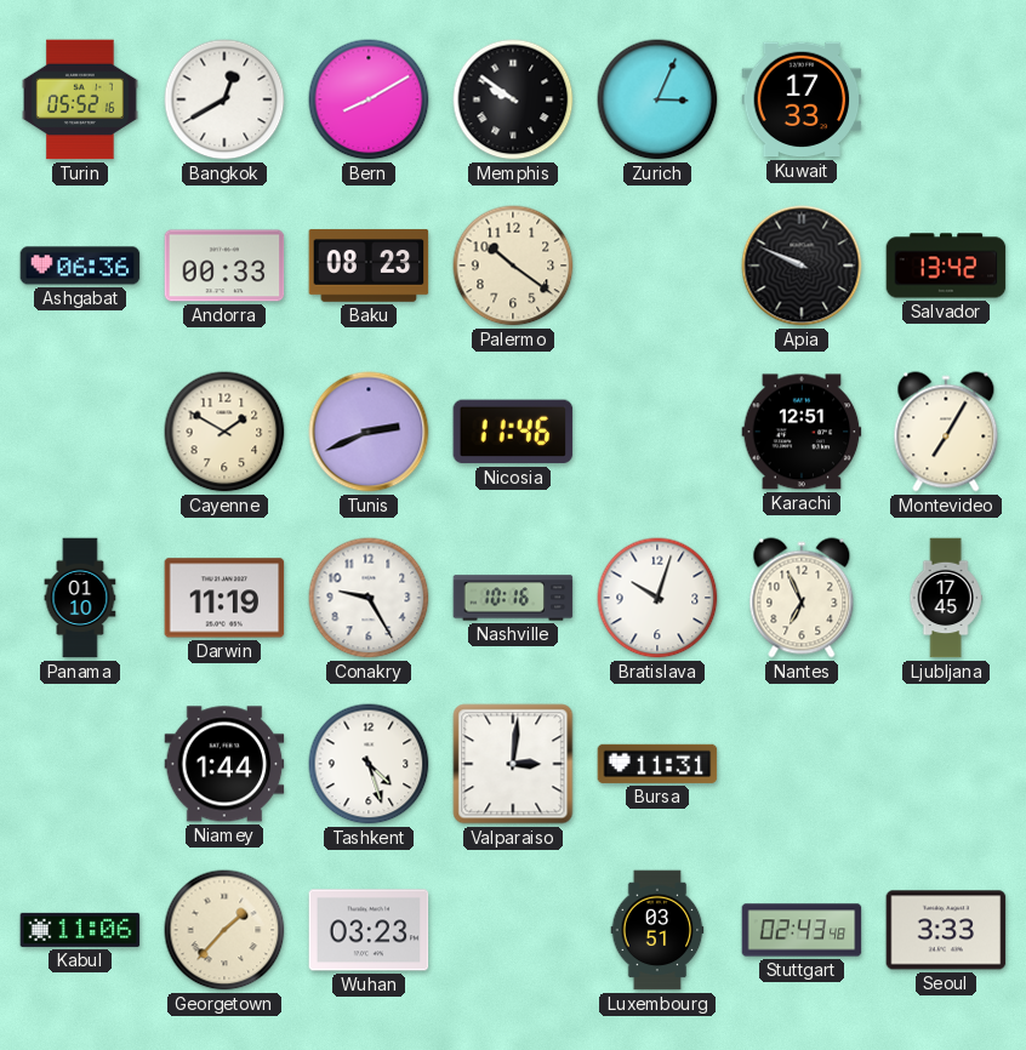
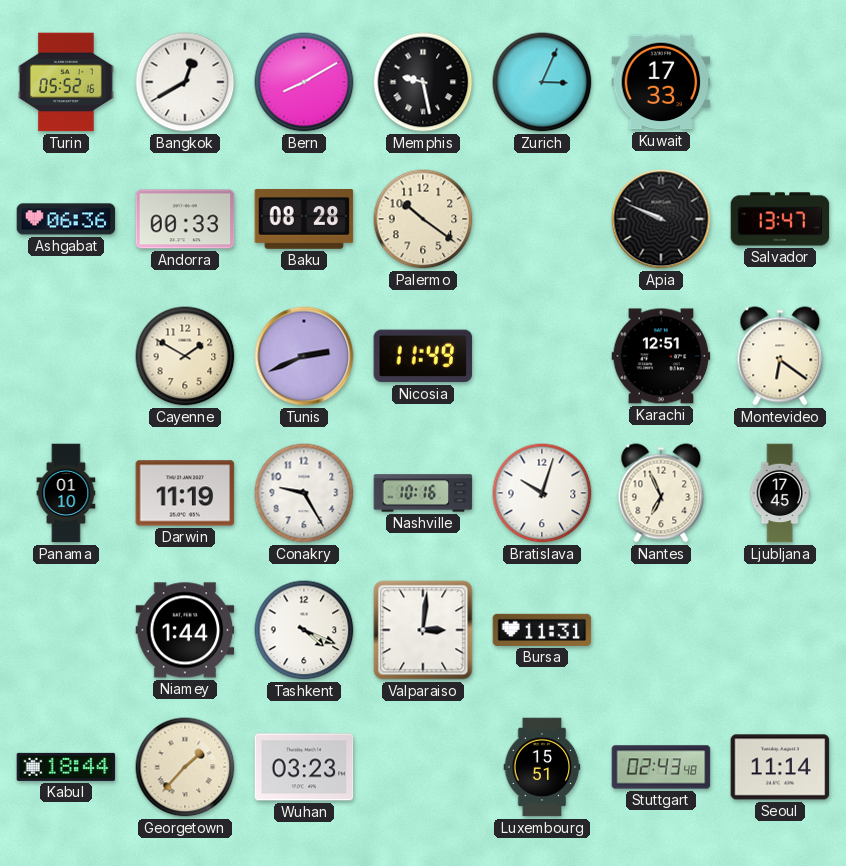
Memphis: 9:51 -> 9:28 (423, 82)
Baku: 08:23 -> 08:28 (304, 220)
Salvador: 13:42 -> 13:47 (780, 219)
Nicosia: 11:46 -> 11:49 (423, 356)
Montevideo: 7:05 -> 6:21 (780, 356)
Tashkent: 4:27 -> 4:19 (304, 630)
Kabul: 11:06 -> 18:44 (66, 767)
Luxembourg: 03:51 -> 15:51 (542, 767)
Seoul: 3:33 -> 11:14 (780, 767)
